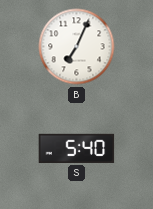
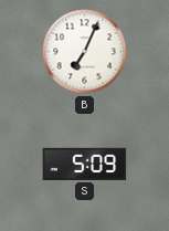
S: 5:40 -> 5:09 (85, 164)
